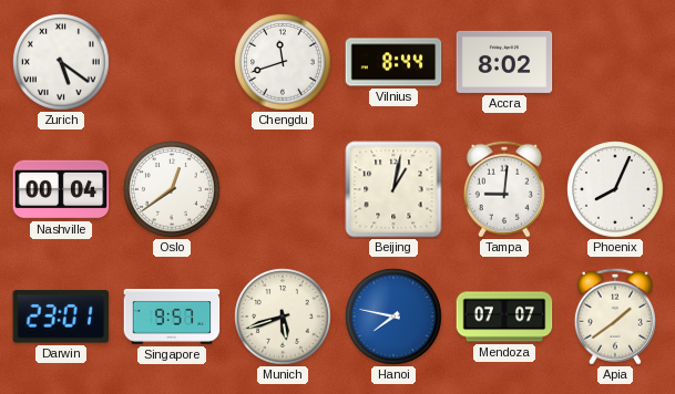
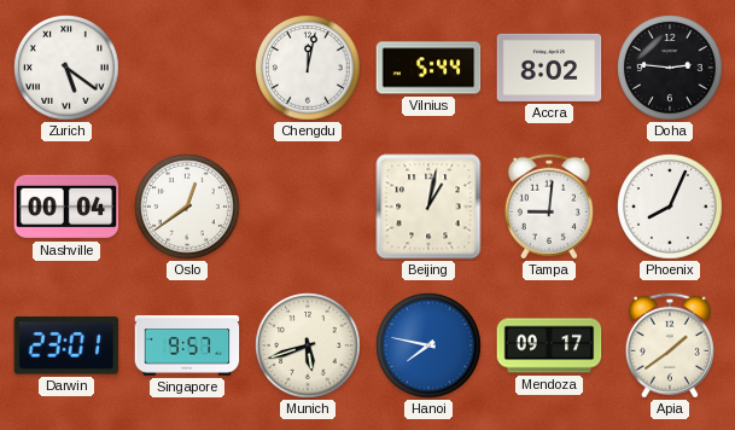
Chengdu: 11:42 -> 12:02 (308, 68)
Vilnius: 8:44 -> 5:44 (428, 68)
Doha: none -> 2:46 (670, 68)
Mendoza: 07:07 -> 09:17 (549, 345)
